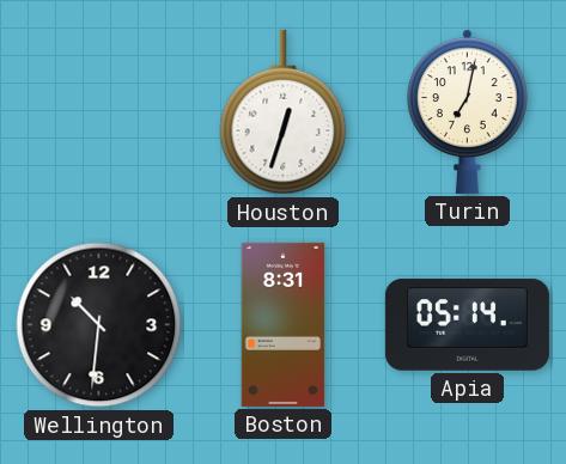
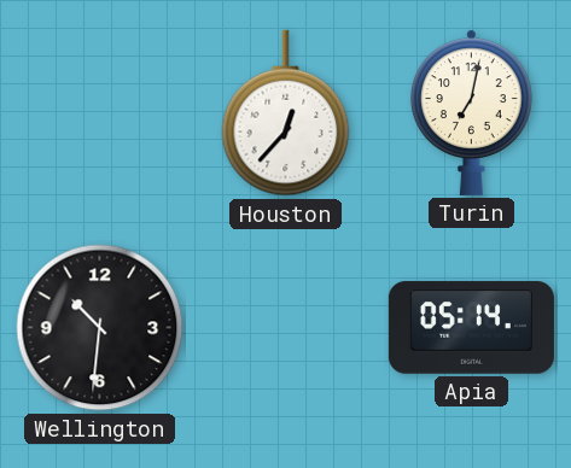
Houston: 12:33 -> 12:37 (286, 113)
Boston: 8:31 -> none (284, 324)
